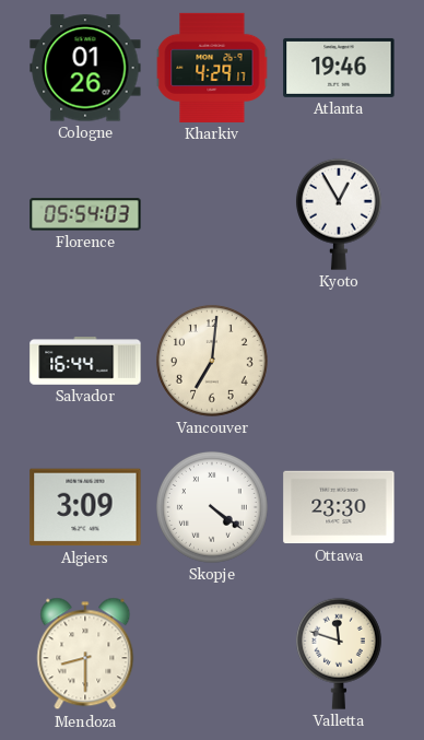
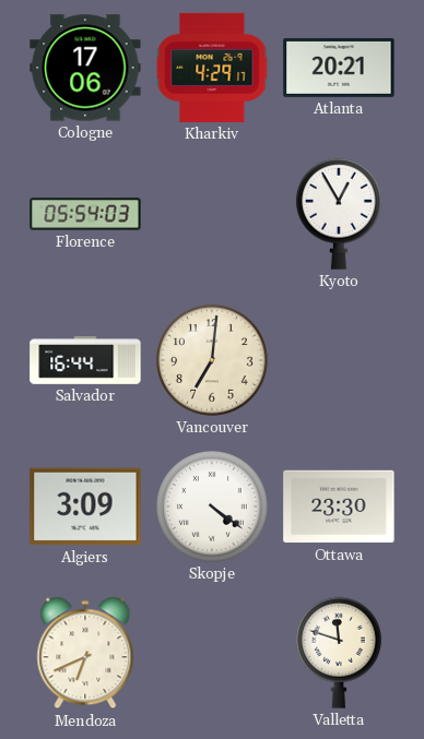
Cologne: 01:26 -> 17:06 (85, 68)
Atlanta: 19:46 -> 20:21 (339, 68)
Mendoza: 8:30 -> 6:41 (85, 653)
